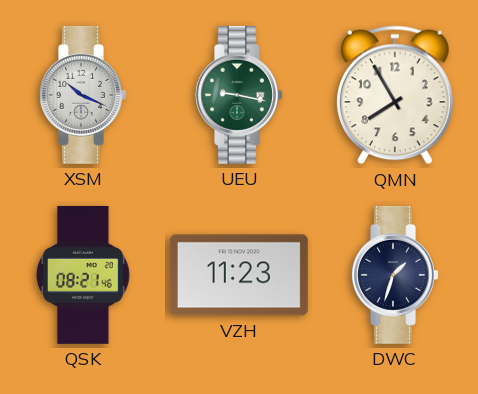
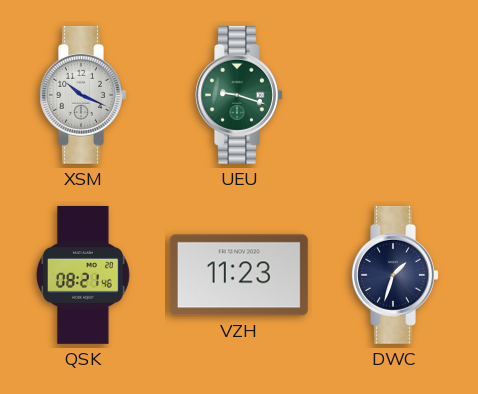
UEU: 9:17 -> 9:18 (239, 95)
QMN: 7:55 -> none (395, 95)
